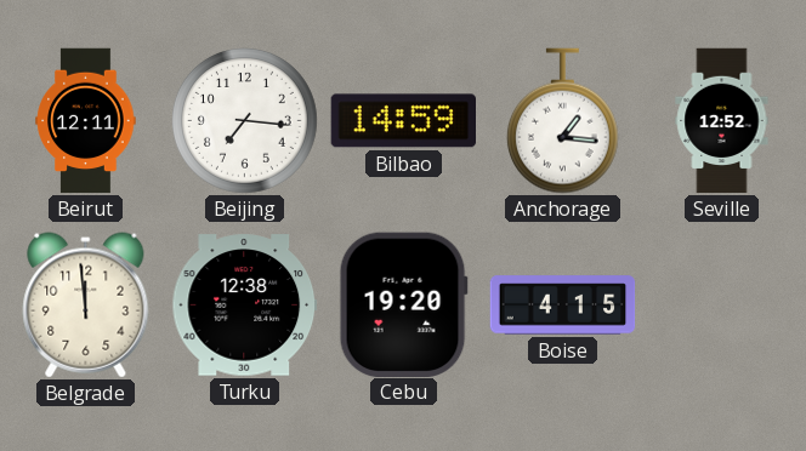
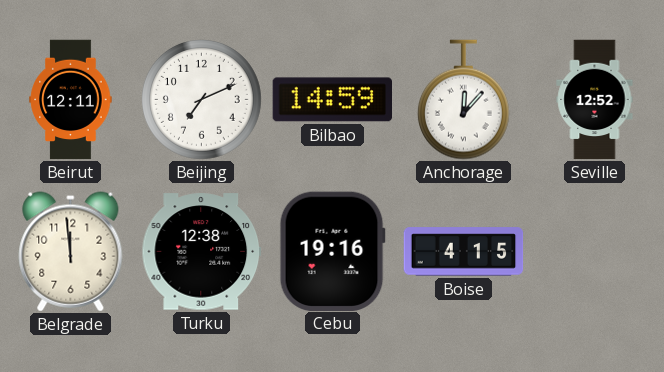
Beijing: 7:16 -> 7:11 (202, 100)
Anchorage: 1:16 -> 12:07 (463, 100)
Cebu: 19:20 -> 19:16 (332, 251)
